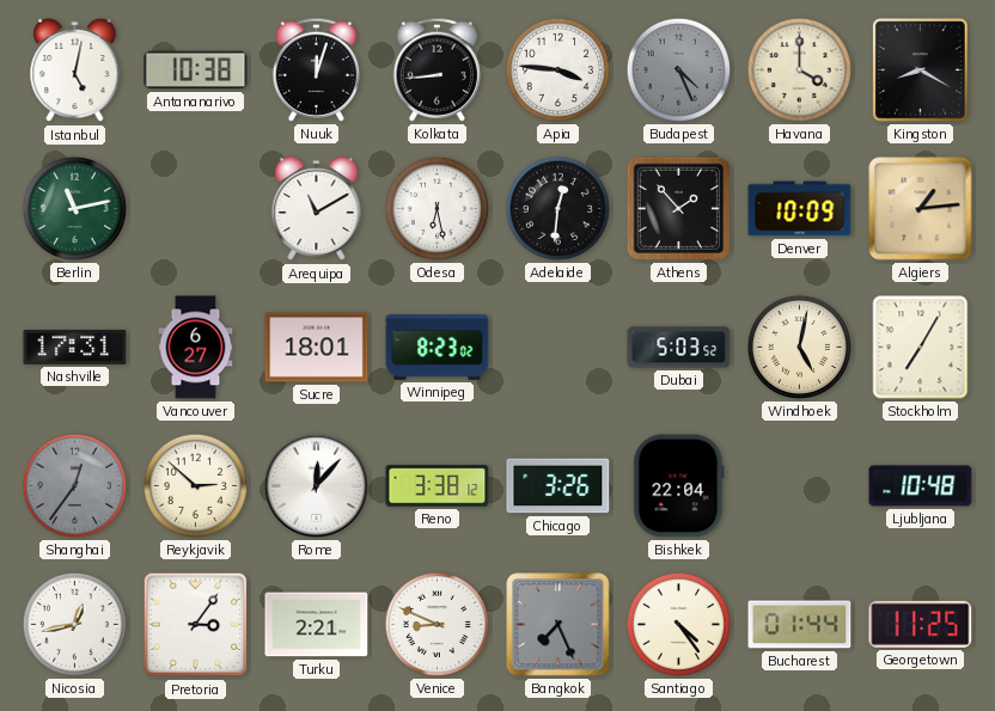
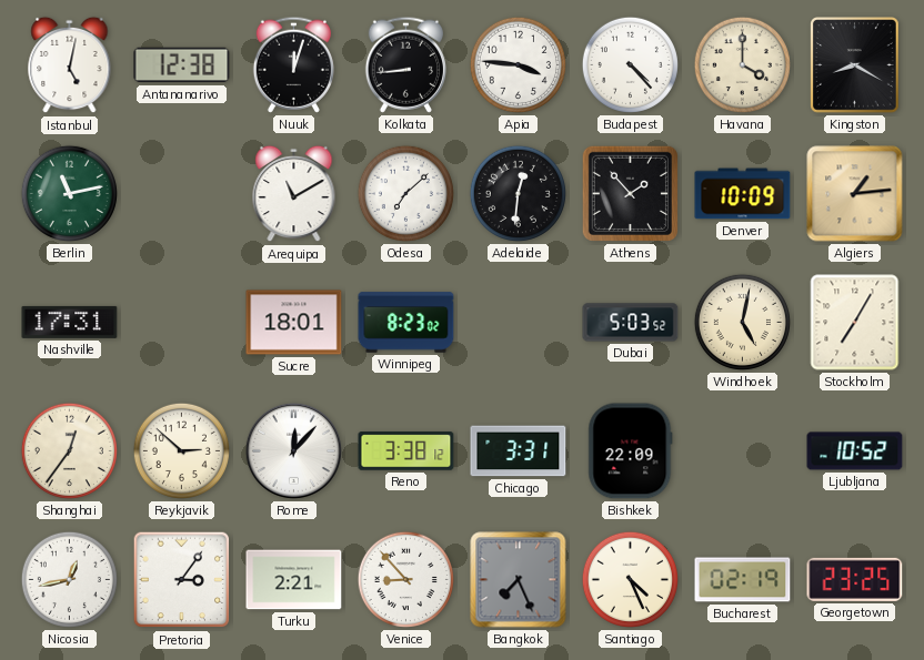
Antananarivo: 10:38 -> 12:38 (182, 65)
Budapest: 4:26 -> 4:23 (630, 64)
Budapest dial: grey -> white (630, 64)
Odesa: 6:28 -> 7:08 (405, 193)
Vancouver: 6:27 -> none (196, 348)
Shanghai dial: grey -> cream (69, 450)
Chicago: 3:26 -> 3:31 (519, 451)
Bishkek: 22:04 -> 22:09 (631, 451)
Ljubljana: 10:48 -> 10:52 (855, 451)
Venice: 8:49 -> 8:53 (405, 579)
Santiago: 4:24 -> 4:26 (630, 579)
Bucharest: 01:44 -> 02:19 (743, 580)
Georgetown: 11:25 -> 23:25 (855, 579)
